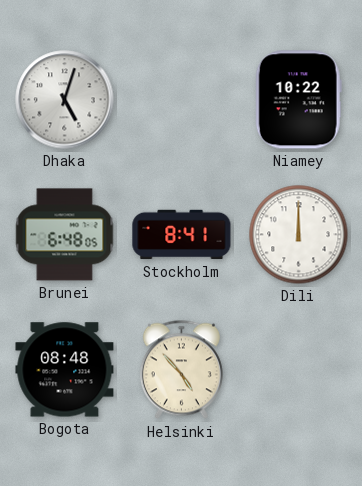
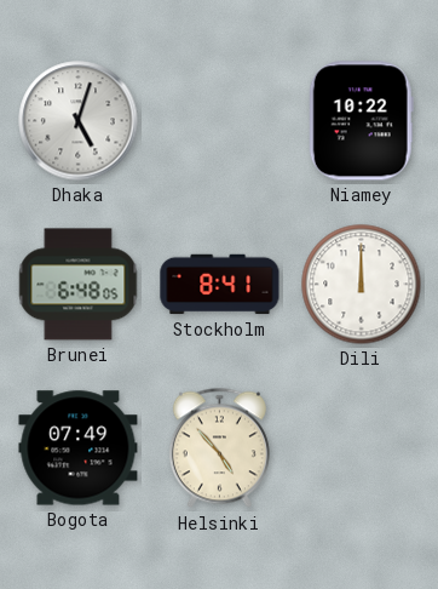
Bogota: 08:48 -> 07:49 (79, 448)
